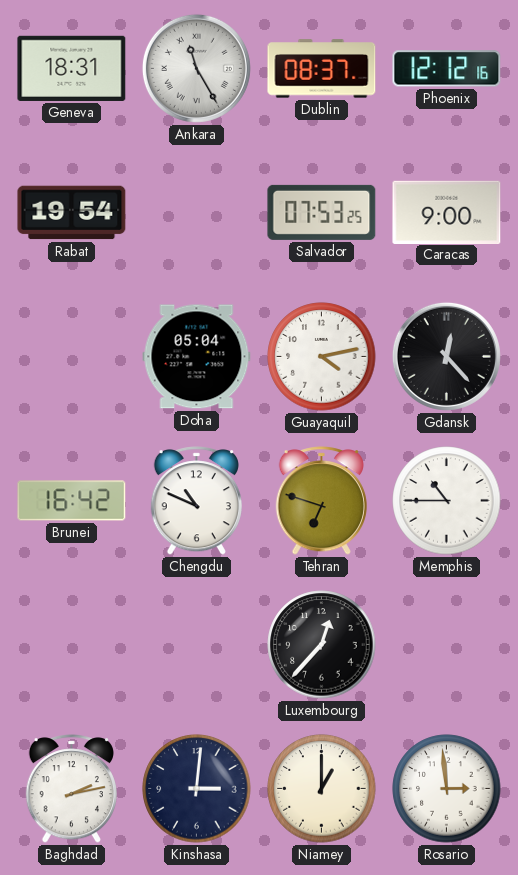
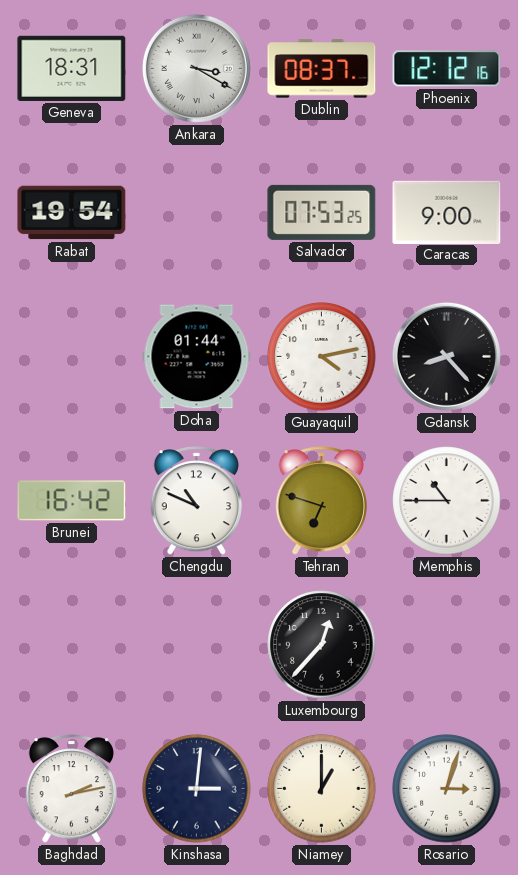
Ankara: 11:25 -> 3:20 (196, 68)
Doha: 05:04 -> 01:44 (197, 357)
Gdansk: 12:23 -> 8:23 (446, 356)
Rosario: 2:59 -> 3:03 (447, 789)
